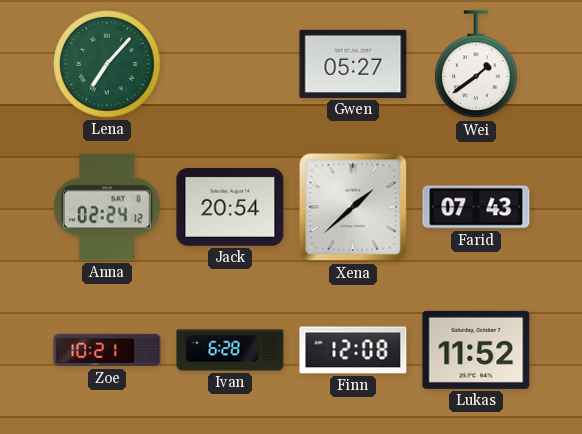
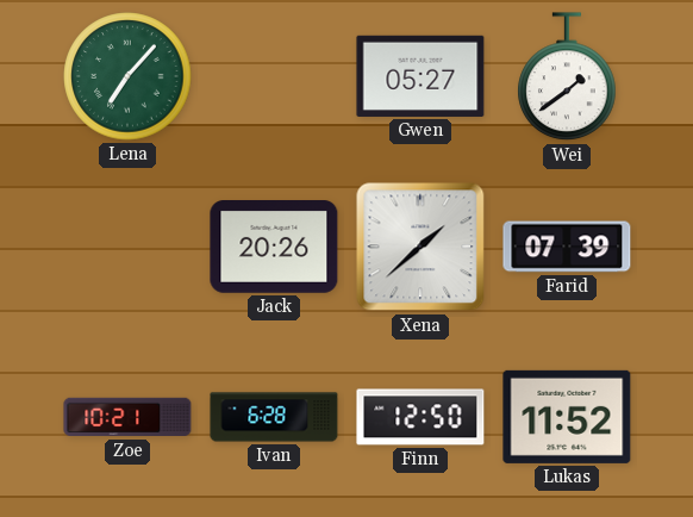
Anna: 02:24 -> none (108, 207)
Jack: 20:54 -> 20:26 (274, 248)
Farid: 07:43 -> 07:39 (567, 247)
Finn: 12:08 -> 12:50 (420, 417)
